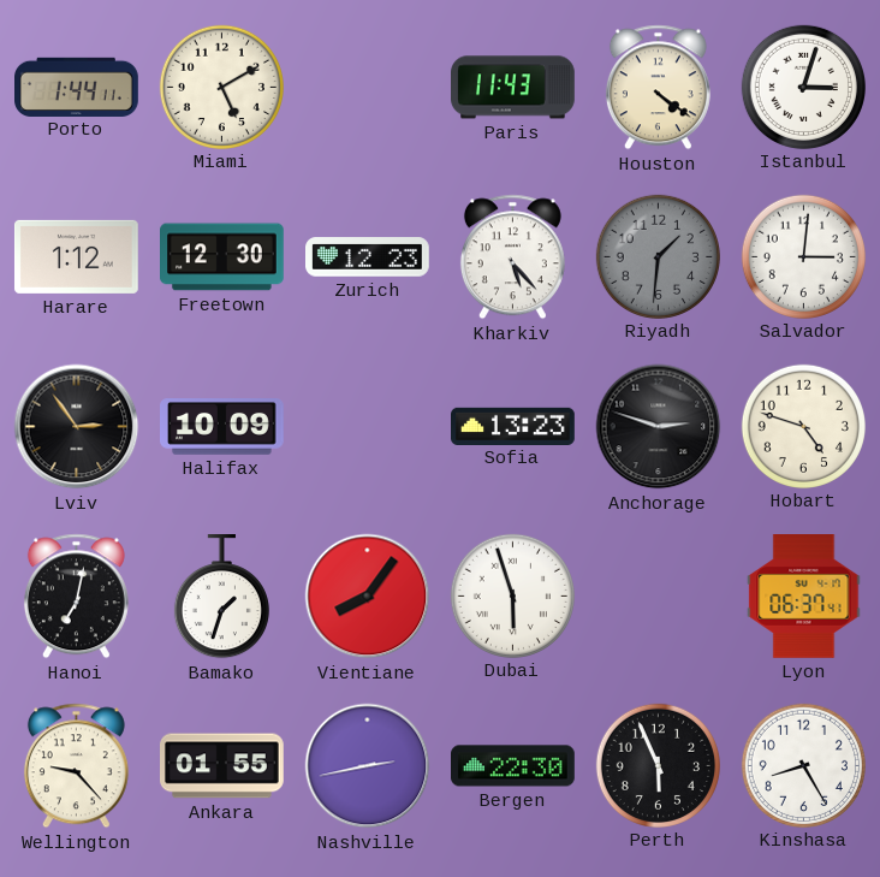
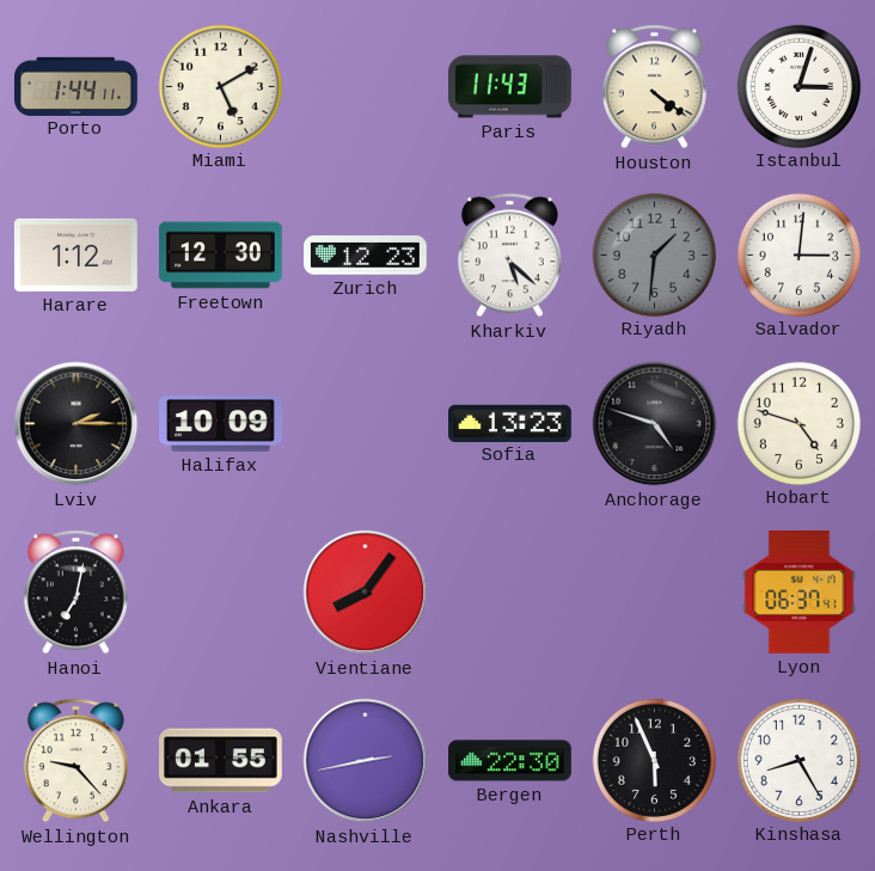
Kharkiv: 5:23 -> 5:22 (509, 256)
Lviv: 2:54 -> 2:15 (77, 424)
Anchorage: 2:48 -> 4:48 (655, 424)
Bamako: 1:33 -> none (221, 598)
Dubai: 5:57 -> none (512, 595)
